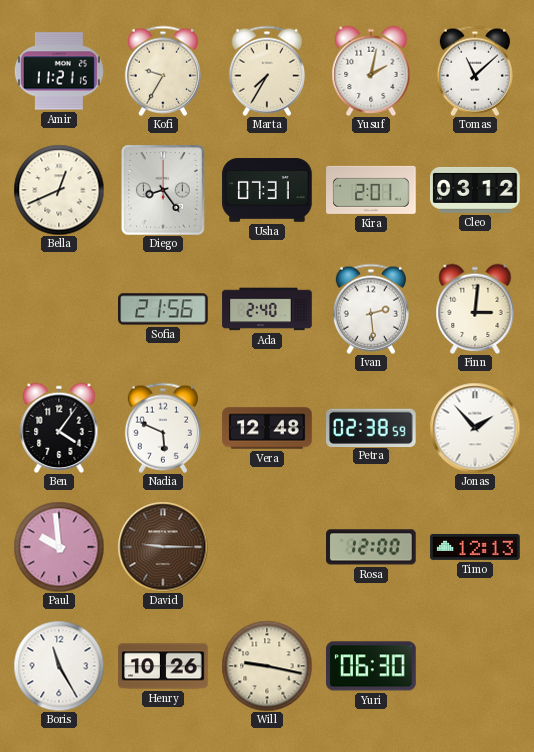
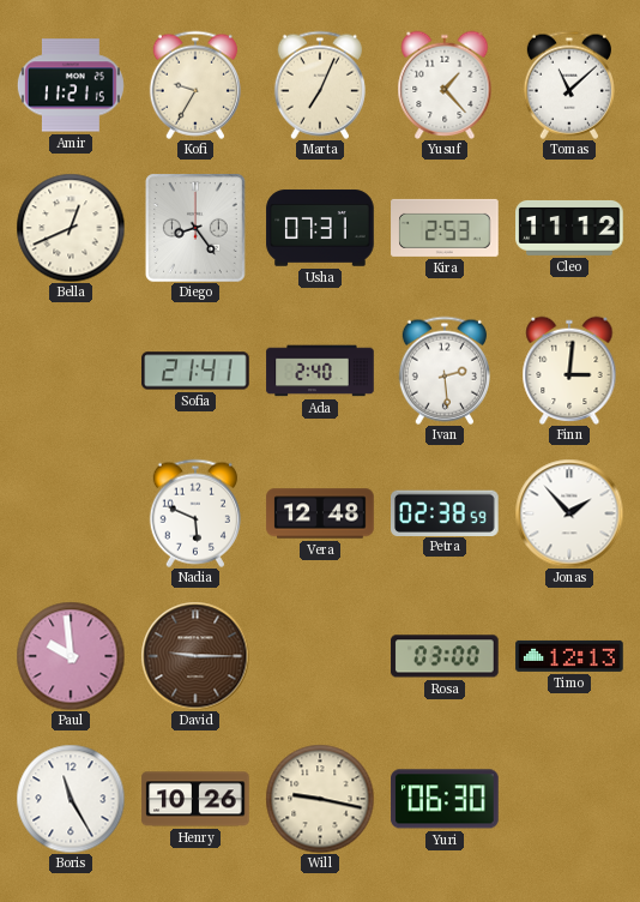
Marta: 7:35 -> 7:04 (320, 85)
Yusuf: 2:02 -> 1:23 (445, 85)
Kira: 2:01 -> 2:53 (445, 228)
Cleo: 03:12 -> 11:12 (569, 228)
Sofia: 21:56 -> 21:41 (195, 371)
Ben: 4:06 -> none (59, 428)
Rosa: 12:00 -> 03:00 (445, 656)
